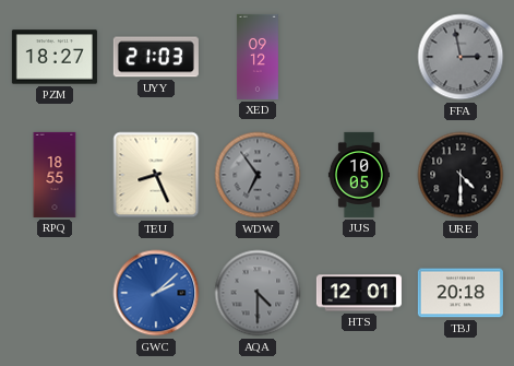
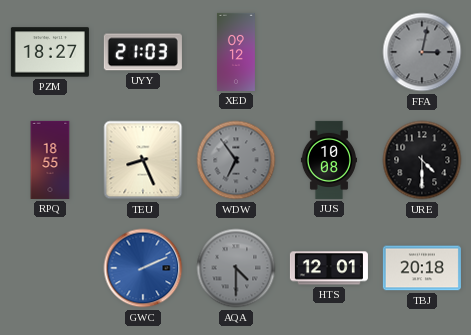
FFA: 2:58 -> 3:02 (422, 52)
JUS: 10:05 -> 10:08 (329, 160)
GWC: 2:08 -> 2:11 (143, 268)
